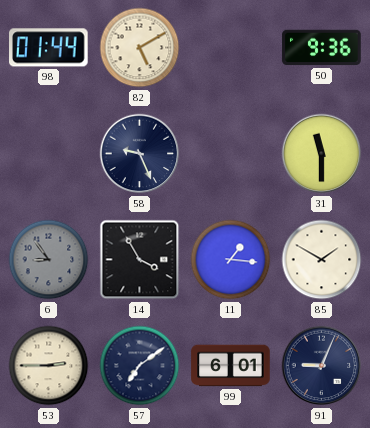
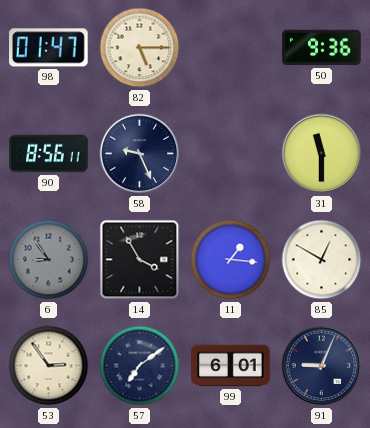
98: 01:44 -> 01:47 (49, 48)
82: 5:10 -> 5:15 (140, 48)
90: none -> 8:56 (49, 154)
85: 1:50 -> 12:50 (322, 260)
53: 2:45 -> 2:54 (49, 366)
